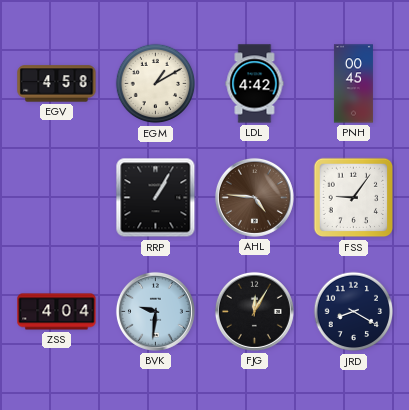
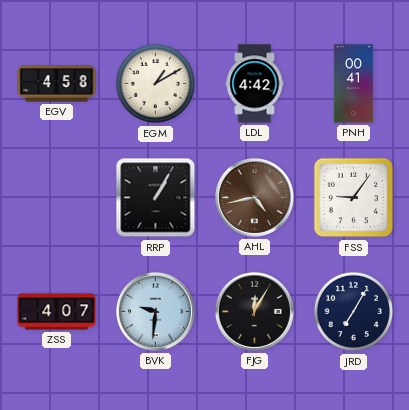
PNH: 00:45 -> 00:41 (353, 84)
AHL: 4:46 -> 4:43 (254, 197)
ZSS: 4:04 -> 4:07 (57, 312)
JRD: 8:20 -> 7:05 (354, 312)
